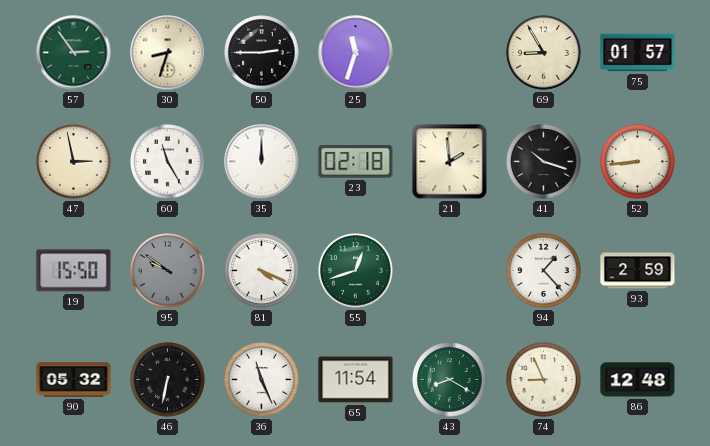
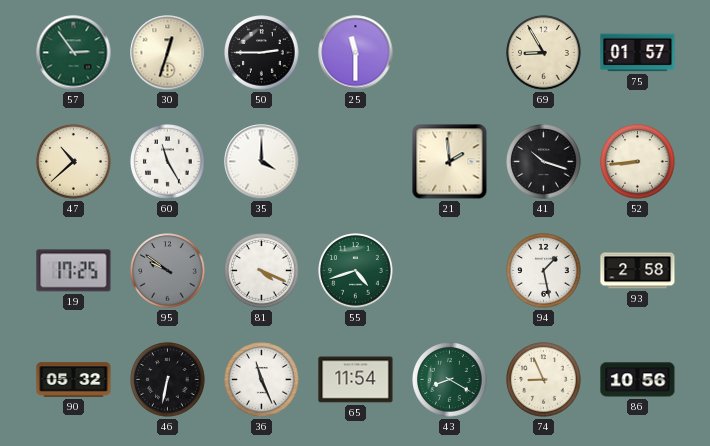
30: 8:33 -> 12:33 (168, 53)
25: 11:33 -> 11:30 (356, 53)
47: 2:58 -> 10:38 (74, 162)
35: 12:00 -> 4:00 (262, 162)
23: 02:18 -> none (356, 162)
19: 15:50 -> 17:25 (74, 271)
55: 12:42 -> 4:42 (356, 271)
94: 1:23 -> 1:28 (544, 271)
93: 2:59 -> 2:58 (638, 271)
86: 12:48 -> 10:56 (638, 380)
